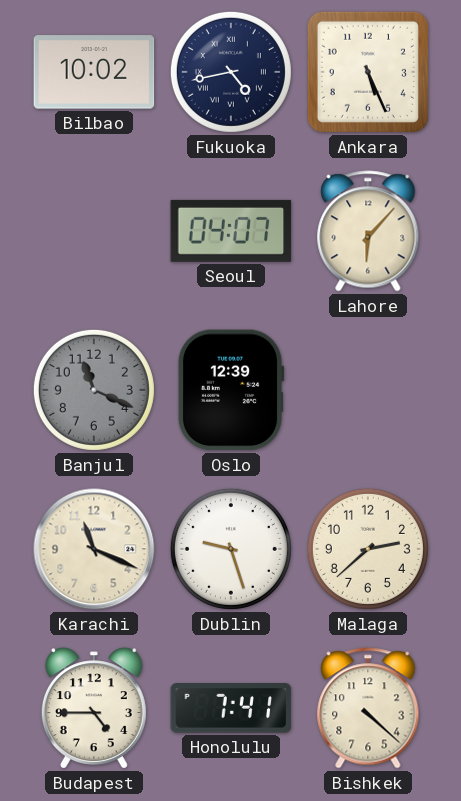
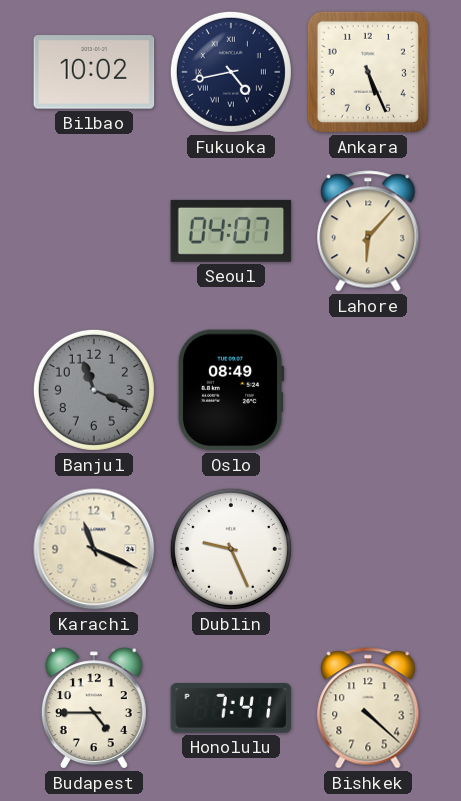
Oslo: 12:39 -> 08:49 (231, 390)
Dublin: 9:27 -> 9:26 (231, 549)
Malaga: 2:38 -> none (368, 549)
